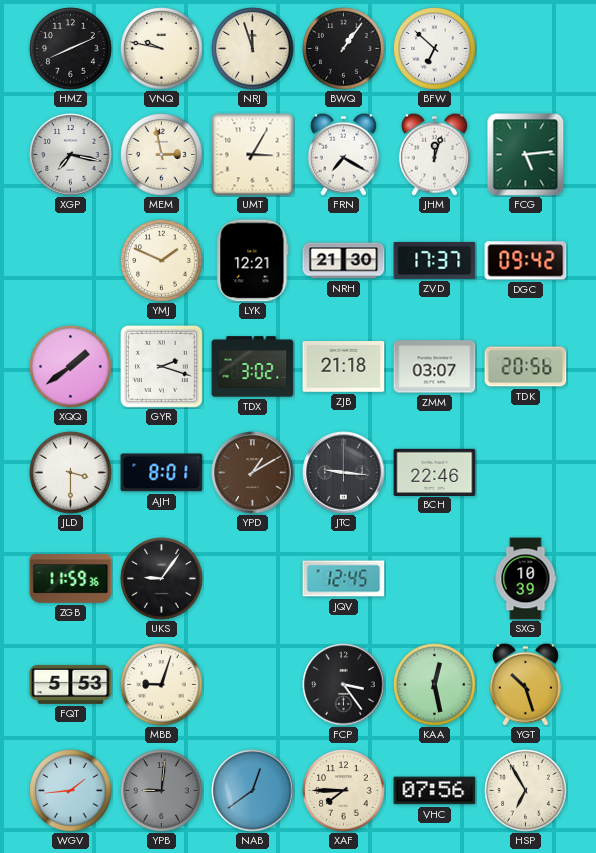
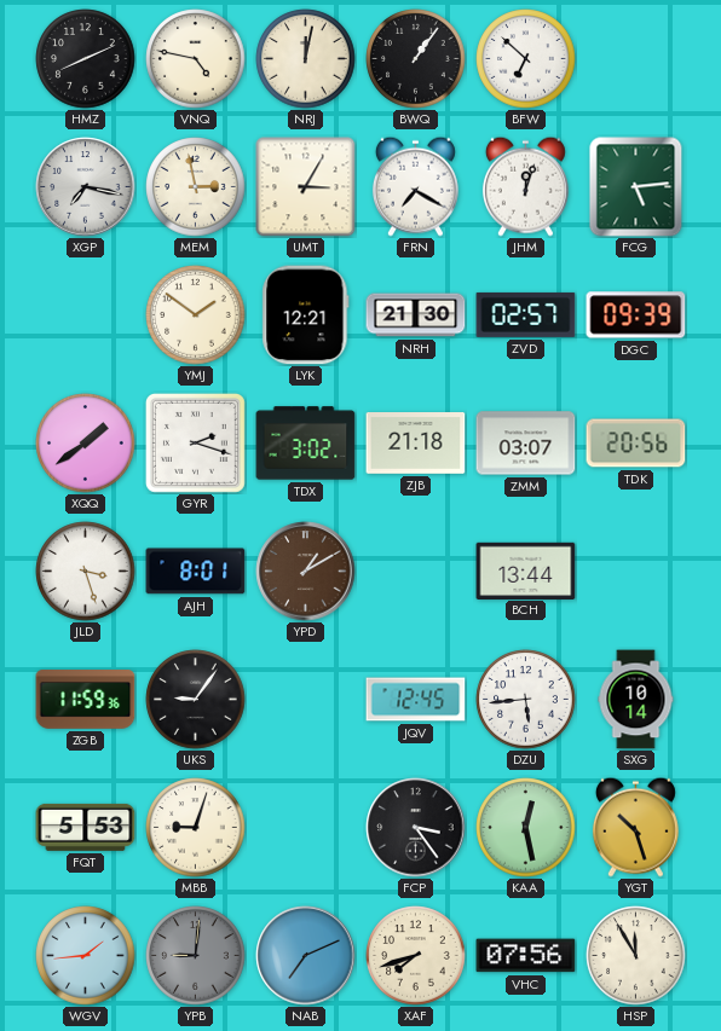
VNQ: 9:47 -> 4:47 (196, 59)
NRJ: 11:57 -> 12:02 (306, 59)
YMJ: 1:49 -> 1:51 (196, 315)
ZVD: 17:37 -> 02:57 (526, 314)
DGC: 09:42 -> 09:39 (636, 315)
JLD: 3:30 -> 3:27 (86, 572)
JTC: 9:16 -> none (344, 473)
BCH: 22:46 -> 13:44 (526, 570)
DZU: none -> 5:44 (526, 700)
SXG: 10:39 -> 10:14 (636, 700)
NAB: 12:39 -> 7:11 (306, 956)
XAF: 7:45 -> 7:42 (416, 956)
HSP: 6:55 -> 11:55 (636, 956)
